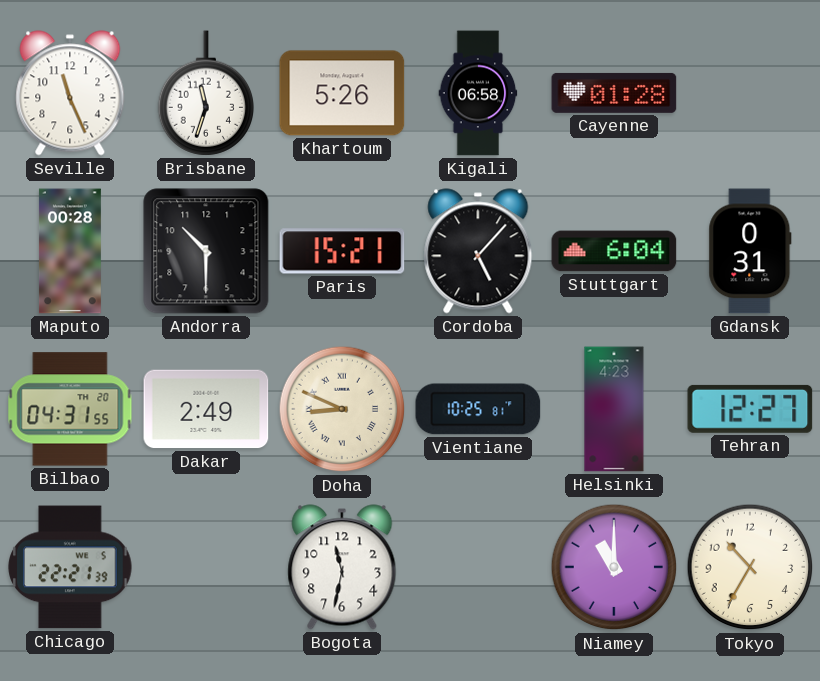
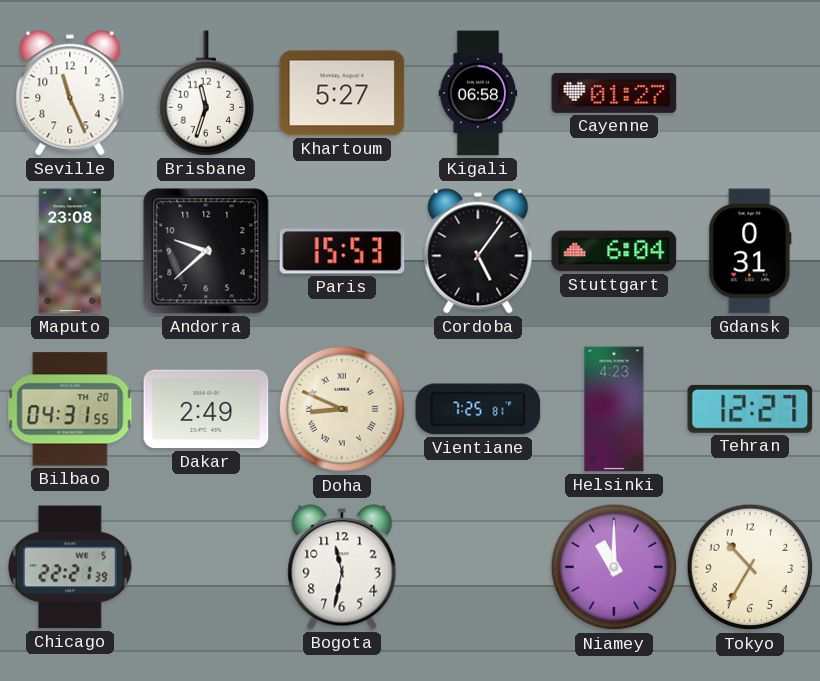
Khartoum: 5:26 -> 5:27 (342, 93)
Cayenne: 01:28 -> 01:27 (614, 93)
Maputo: 00:28 -> 23:08 (70, 251)
Andorra: 10:30 -> 9:38 (206, 251)
Paris: 15:21 -> 15:53 (342, 251)
Cordoba: 5:07 -> 5:06 (478, 251)
Vientiane: 10:25 -> 7:25 (478, 409)
